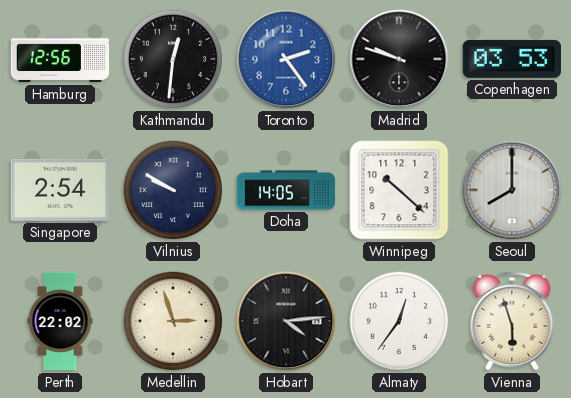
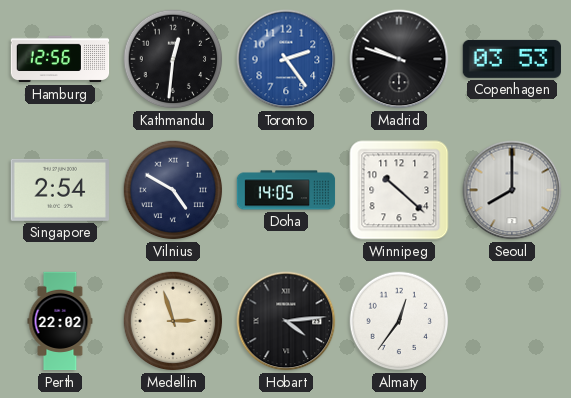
Vilnius: 9:50 -> 4:50 (173, 190)
Vienna: 5:57 -> none (512, 321)
